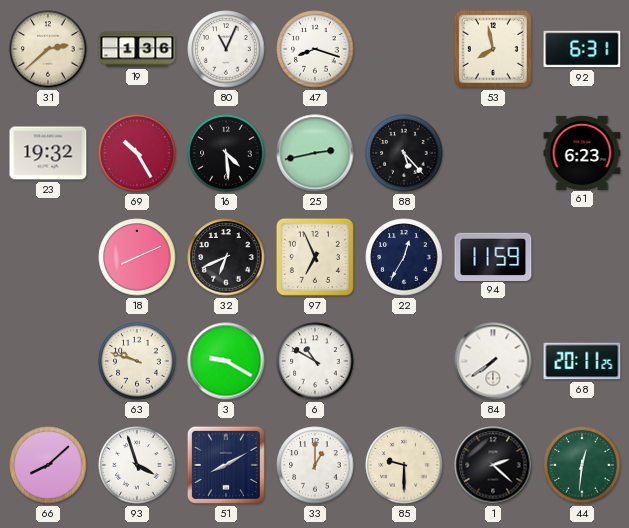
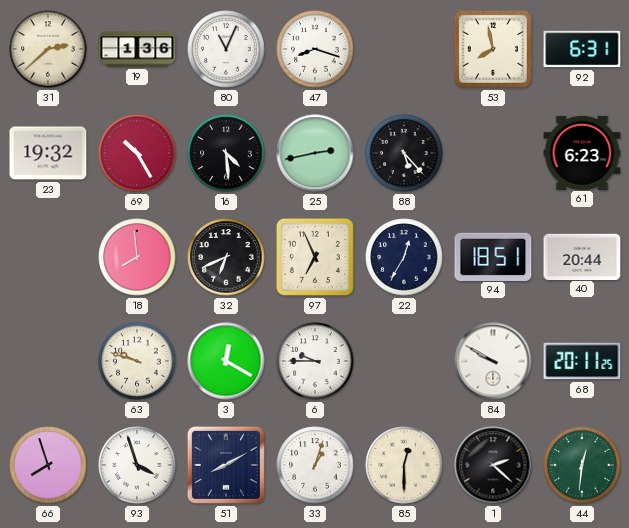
18: 8:11 -> 7:59 (137, 257)
94: 11:59 -> 18:51 (493, 256)
40: none -> 20:44 (582, 256)
3: 9:20 -> 12:20 (226, 361)
6: 10:50 -> 9:45 (315, 361)
84: 7:39 -> 9:50 (493, 361)
66: 8:08 -> 7:57 (48, 465)
33: 1:00 -> 1:03 (315, 465)
85: 9:30 -> 12:30 (404, 465)
